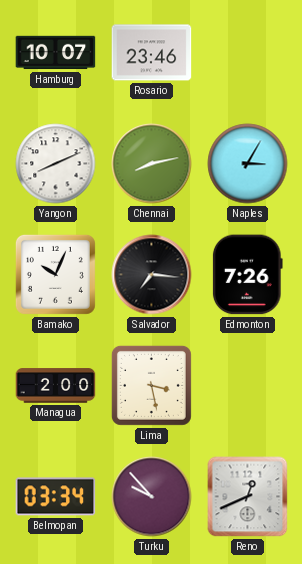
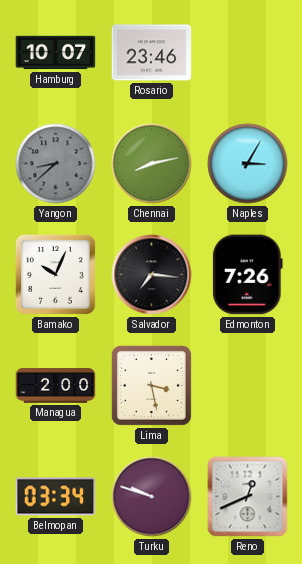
Yangon: 8:11 -> 8:38 (56, 164)
Yangon dial: white -> grey (56, 164)
Turku: 9:53 -> 9:48 (152, 497)
